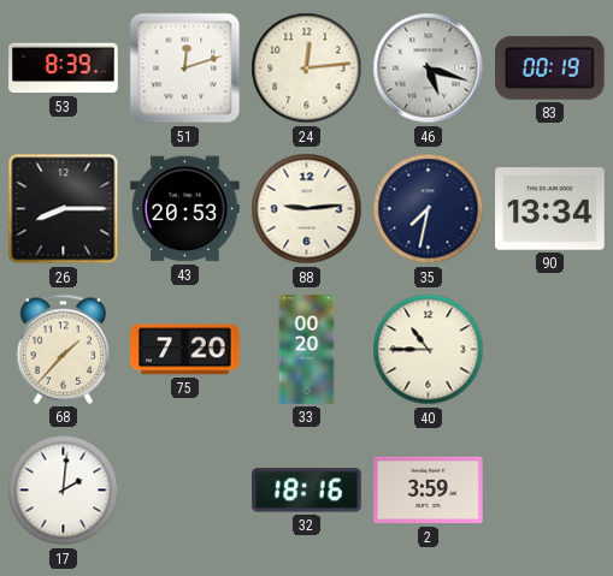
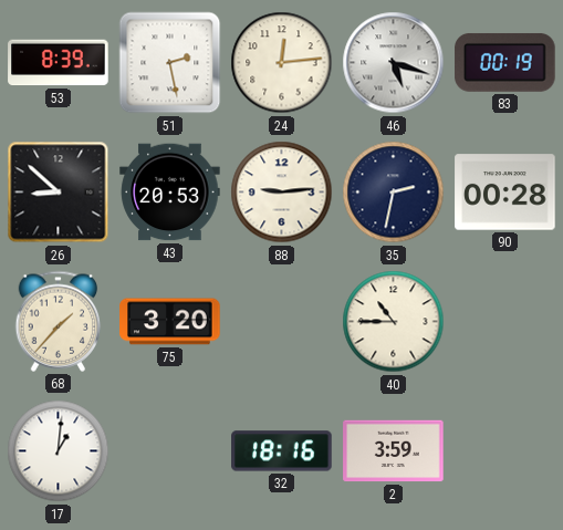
51: 12:12 -> 2:28 (170, 63)
26: 8:15 -> 8:52 (59, 193)
35: 7:32 -> 2:32 (394, 193)
90: 13:34 -> 00:28 (505, 193)
75: 7:20 -> 3:20 (170, 322)
33: 00:20 -> none (307, 350)
17: 2:01 -> 1:01 (59, 451)
